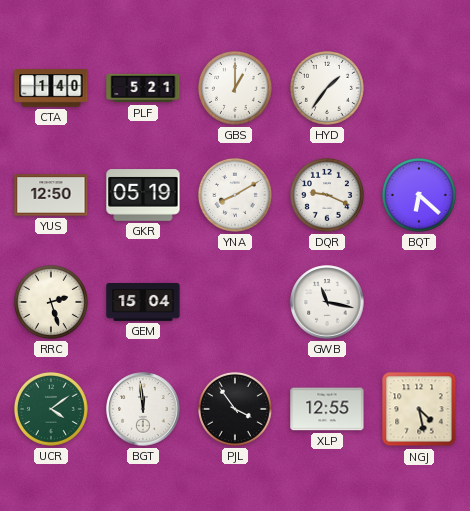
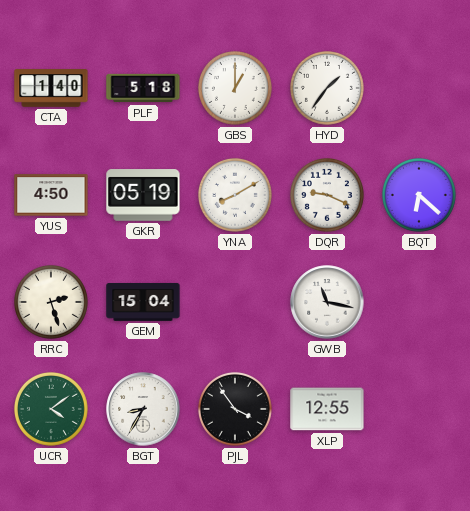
PLF: 5:21 -> 5:18 (143, 88)
YUS: 12:50 -> 4:50 (51, 195)
BGT: 11:59 -> 8:35 (143, 409)
NGJ: 4:28 -> none (419, 409)
